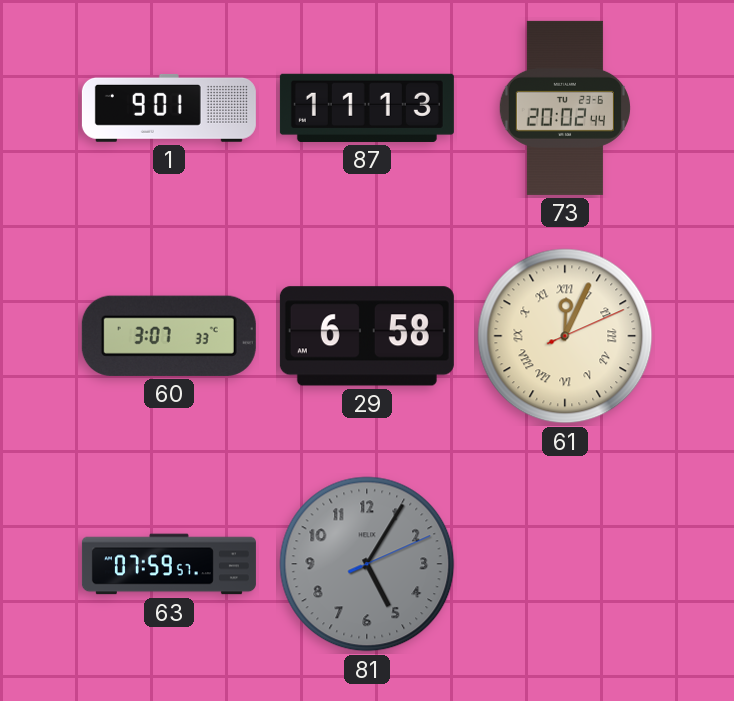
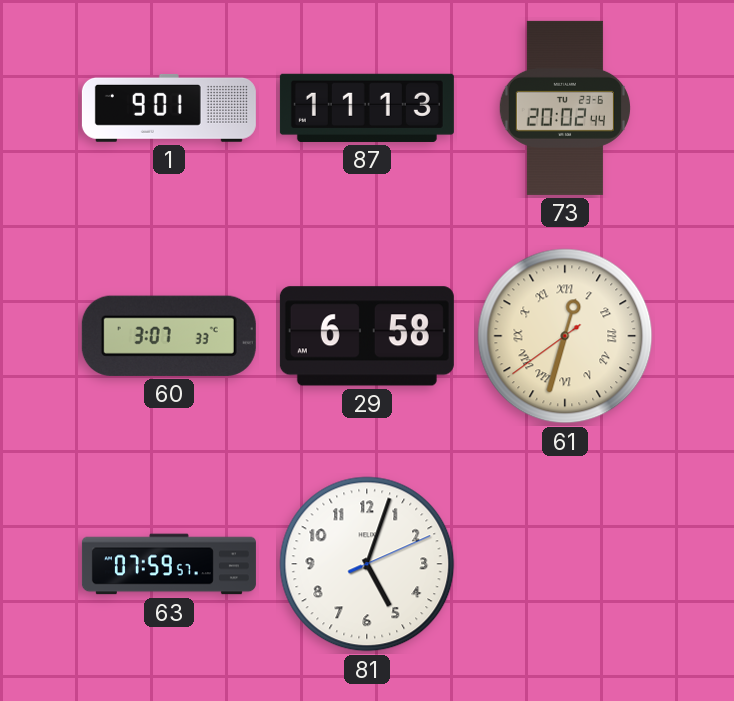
61: 12:04 -> 12:32 (565, 336)
81: 5:05 -> 5:03 (367, 564)
81 dial: grey -> white (367, 564)
